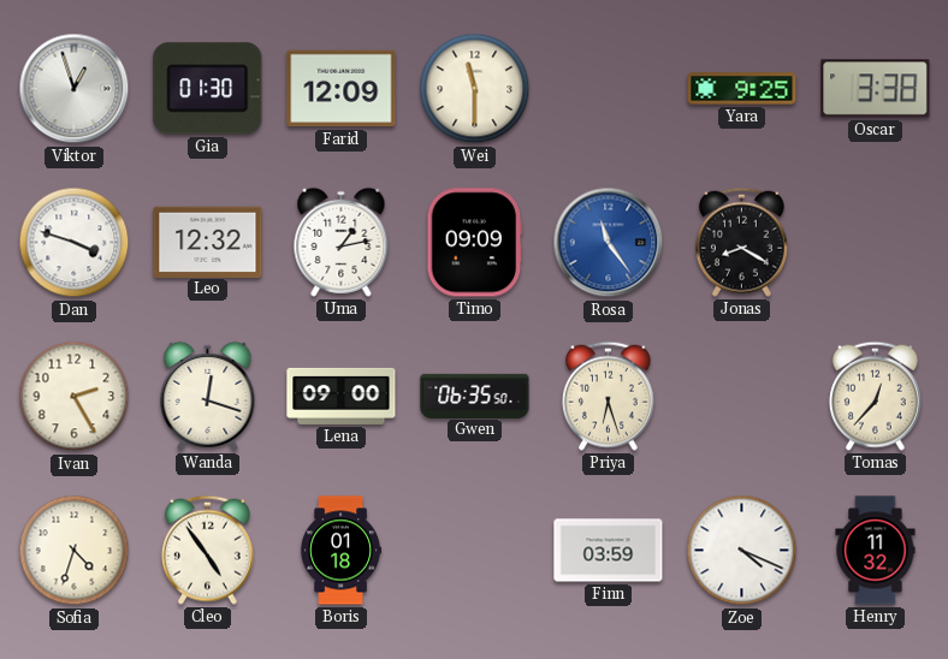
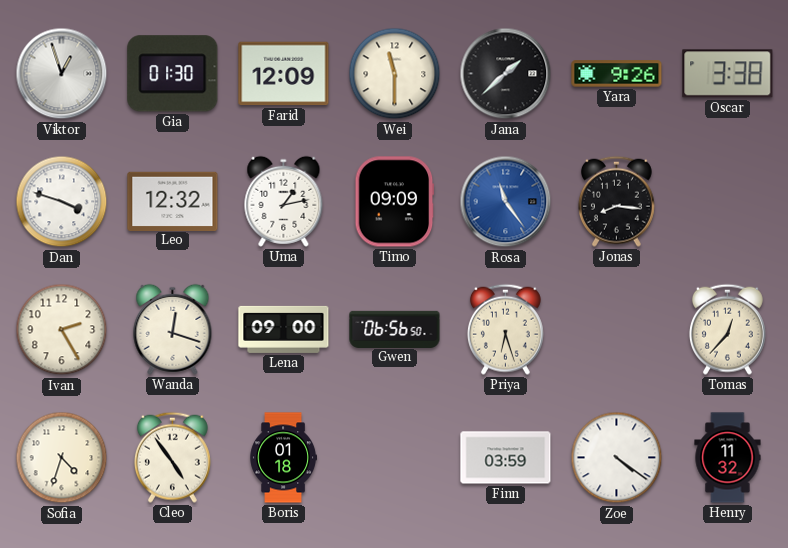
Jana: none -> 1:38 (506, 74)
Yara: 9:25 -> 9:26 (617, 74)
Jonas: 8:20 -> 8:16 (616, 201)
Gwen: 06:35 -> 06:56 (395, 329)
Zoe: 4:19 -> 4:21 (617, 458)
